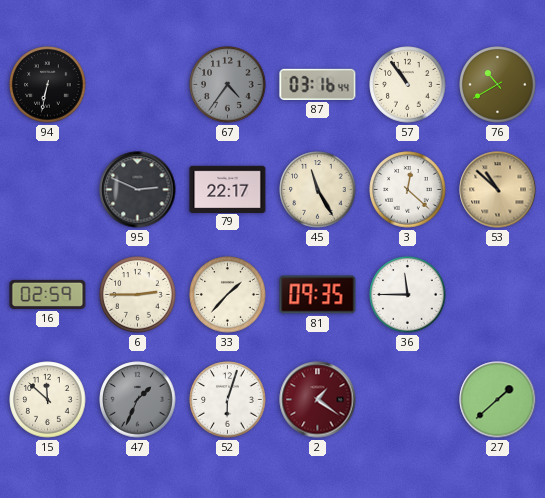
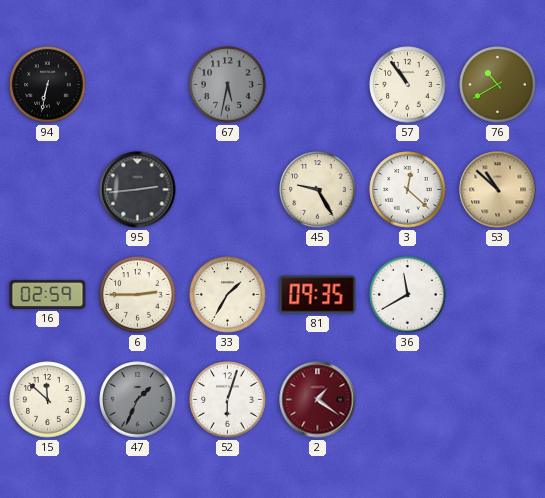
67: 4:36 -> 5:32 (228, 85)
87: 03:16 -> none (318, 84)
95: 2:49 -> 2:44 (138, 190)
79: 22:17 -> none (228, 189)
45: 11:25 -> 9:25 (318, 190)
33: 1:37 -> 1:35 (228, 295)
36: 11:45 -> 11:40 (408, 295)
27: 1:38 -> none (498, 400)
